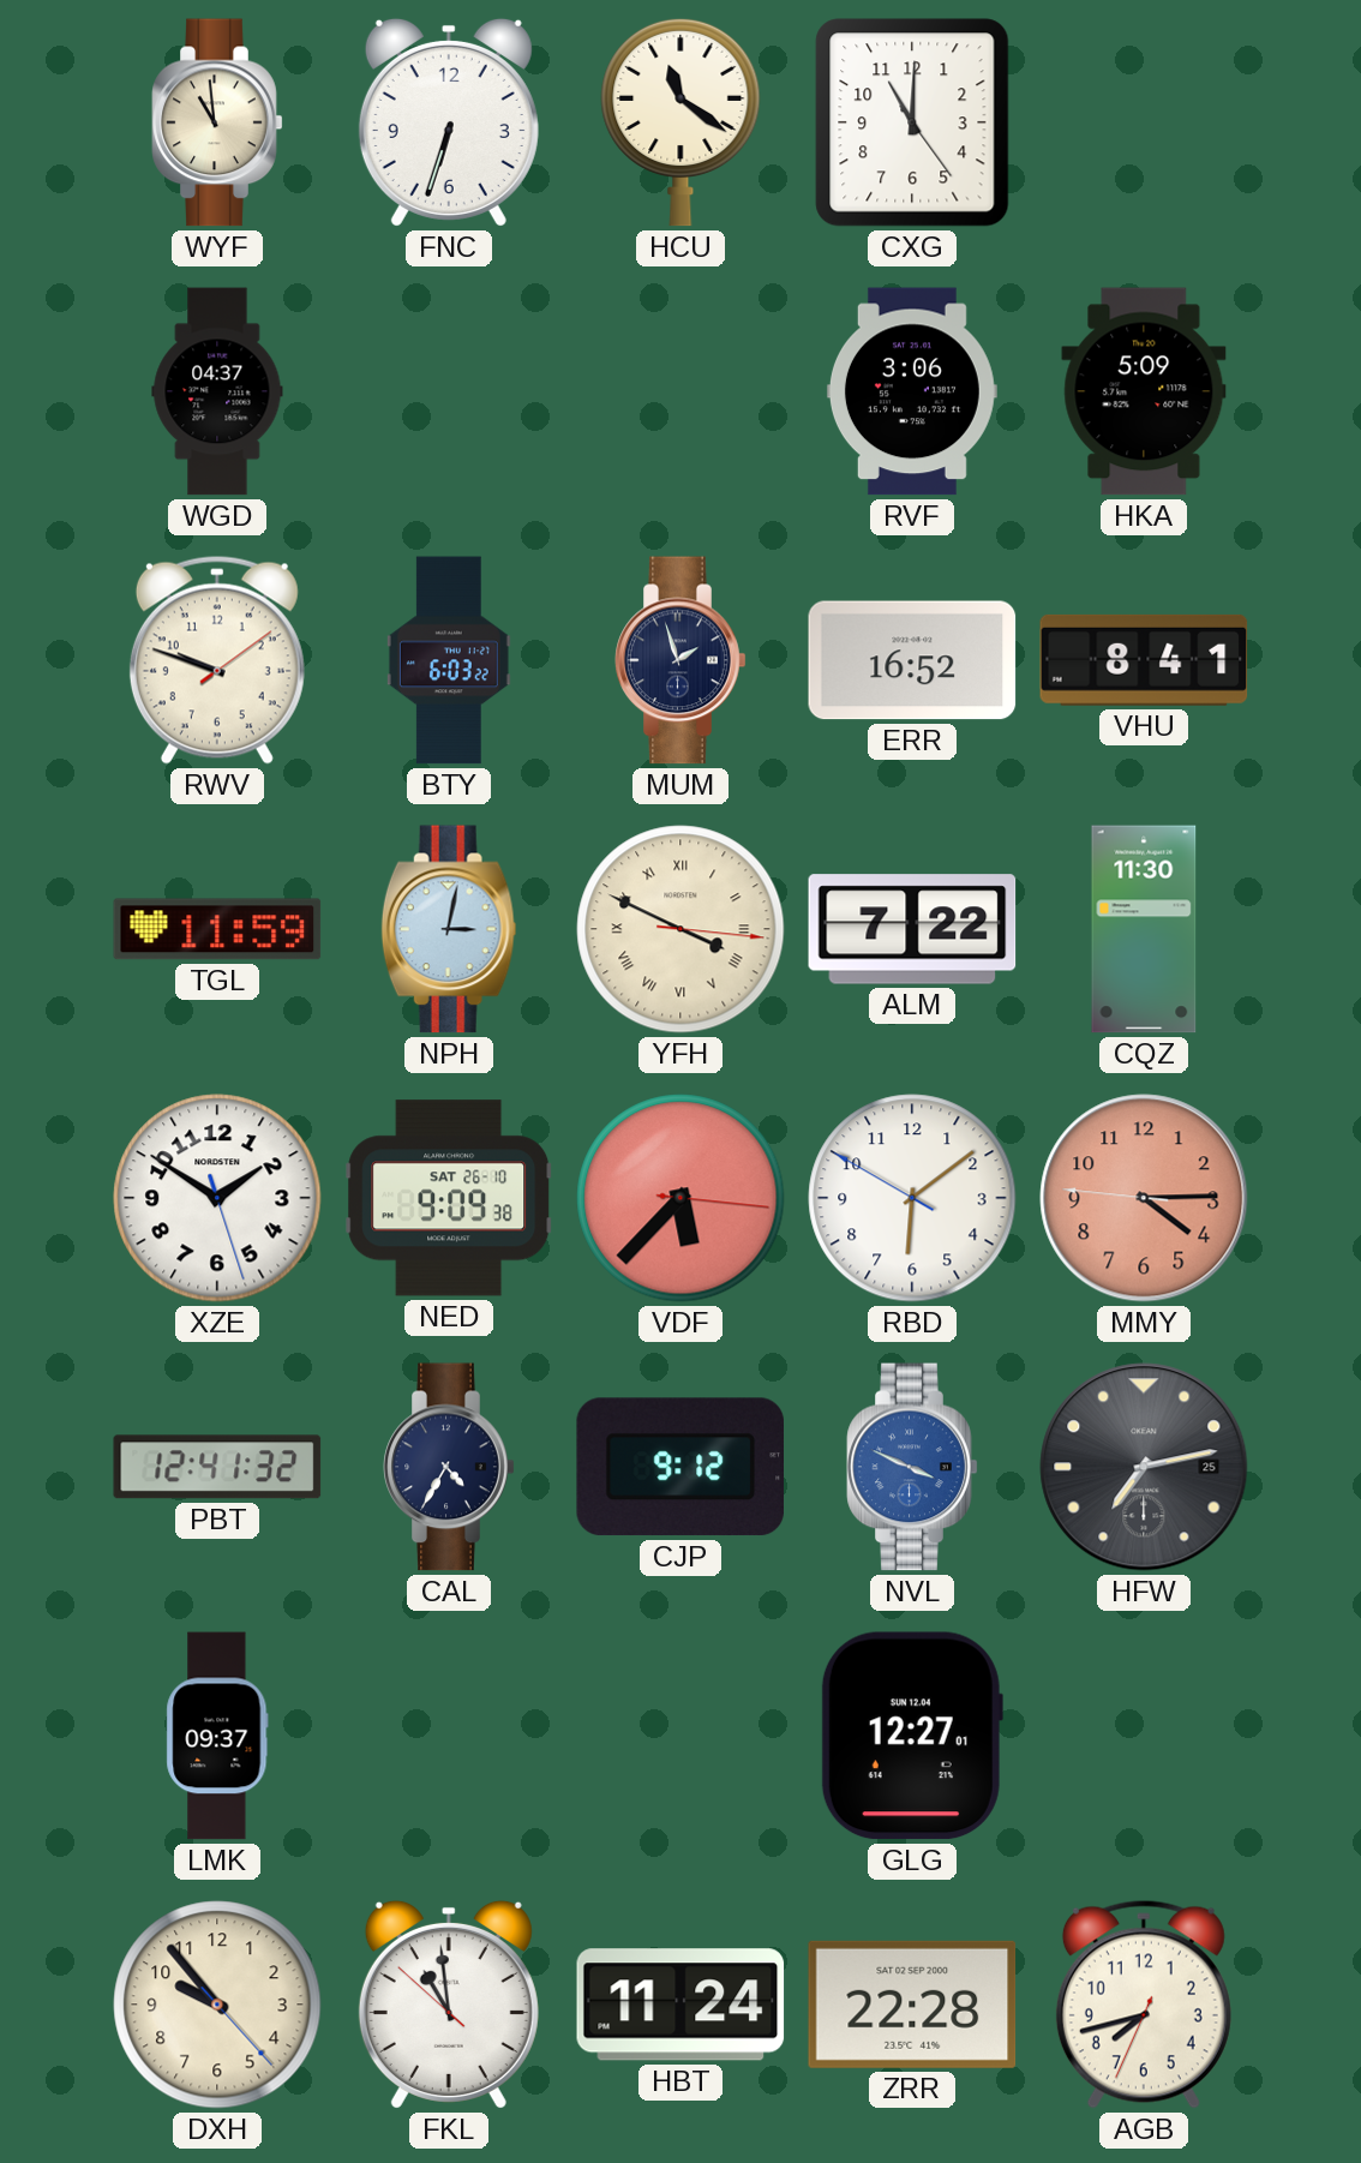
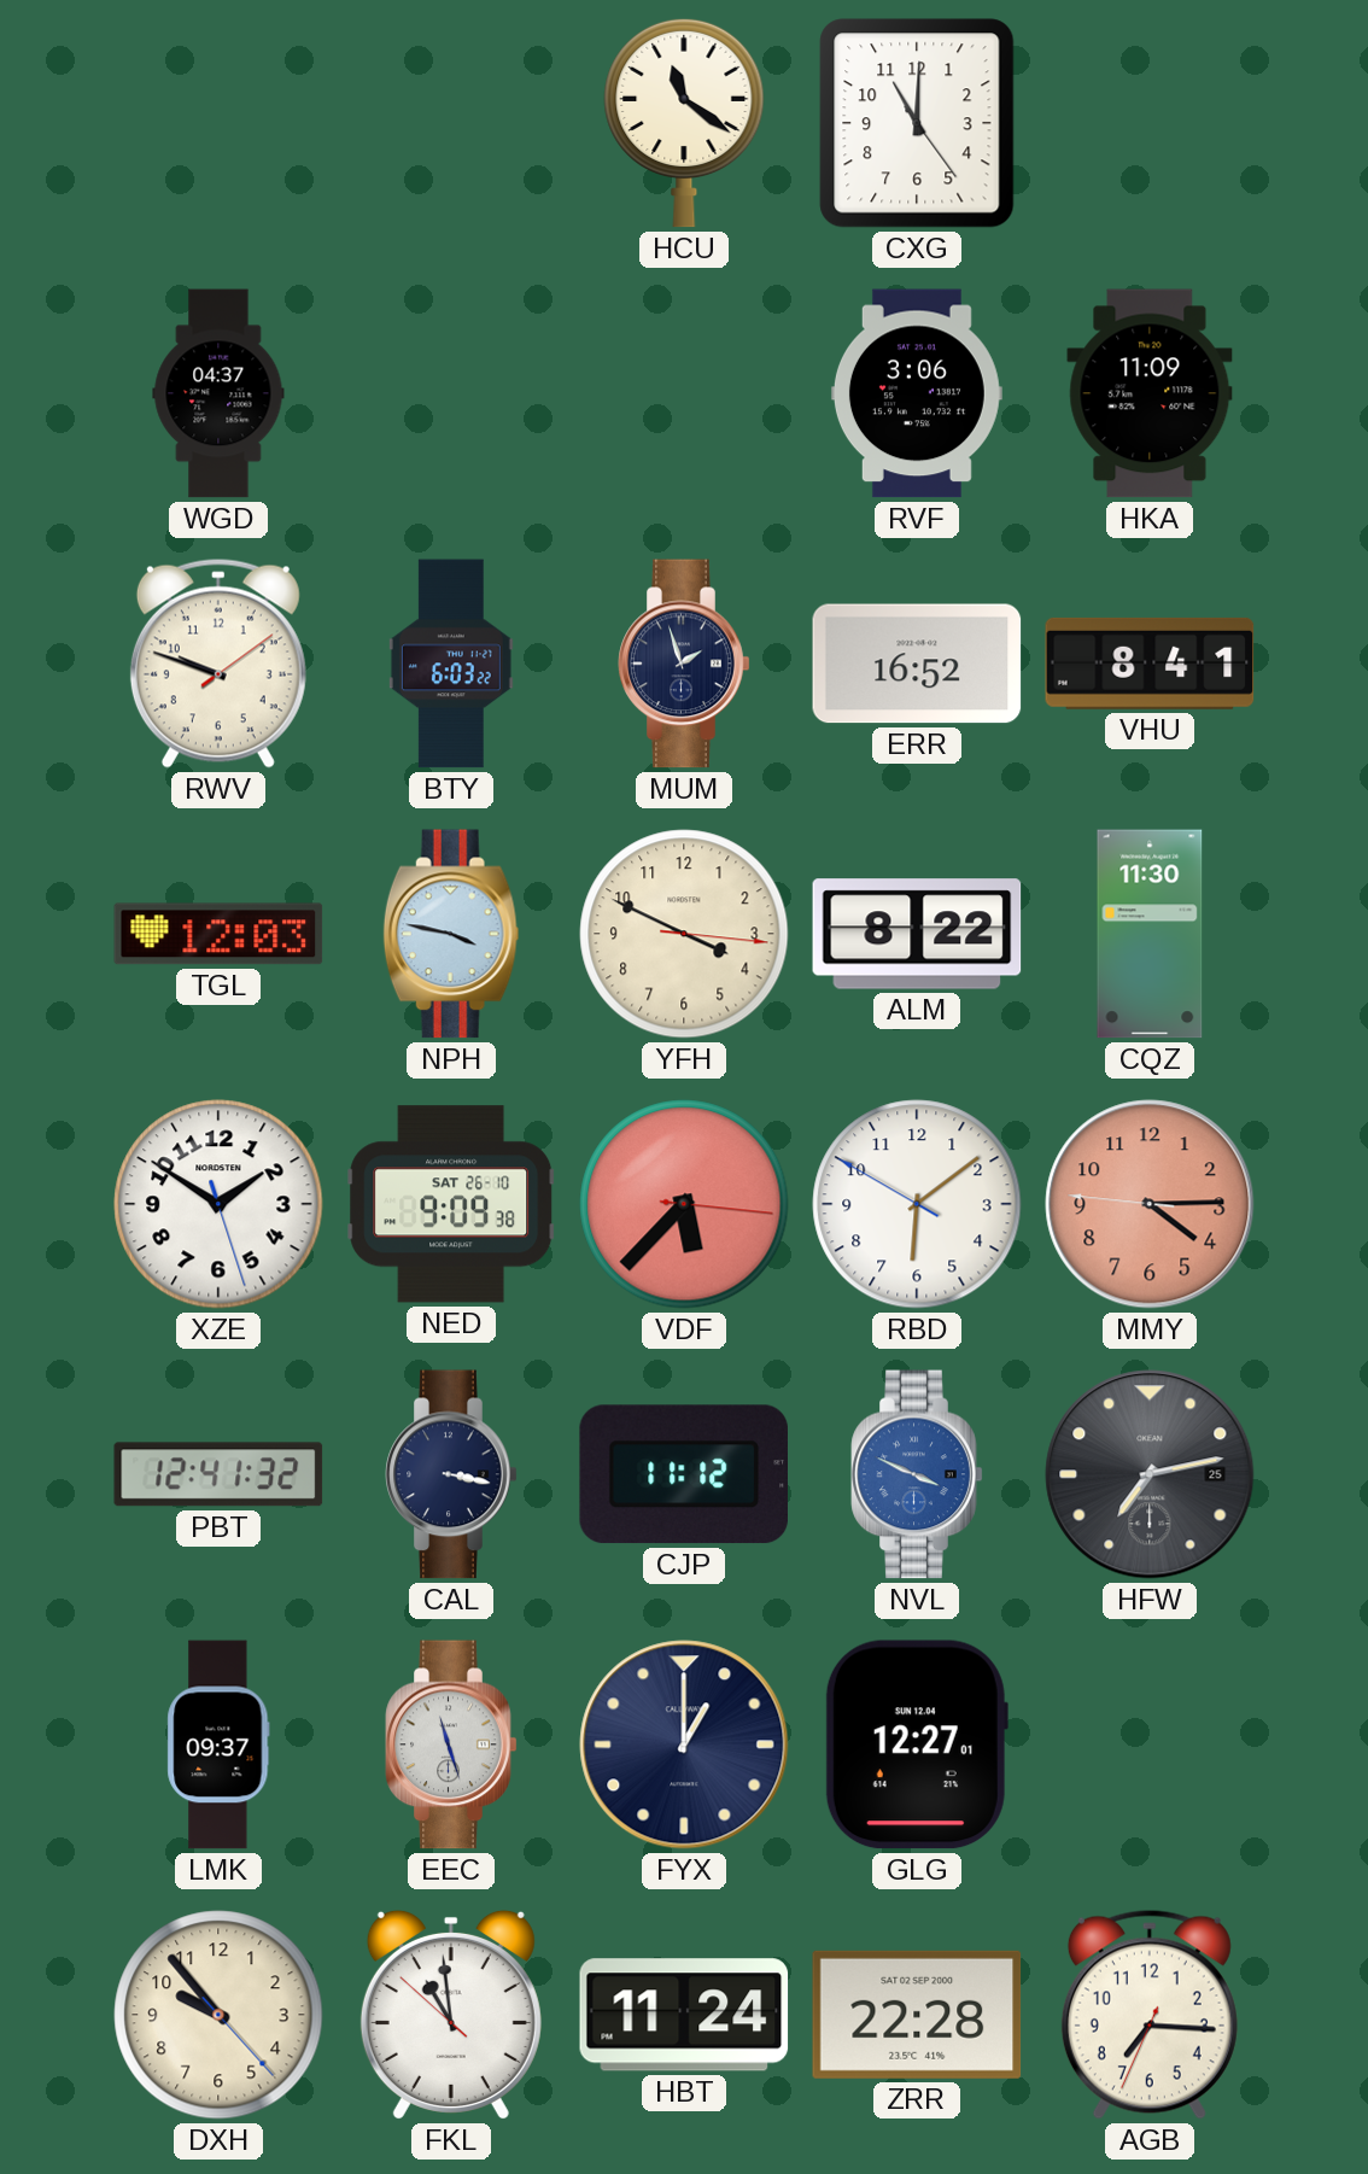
WYF: 10:59 -> none (217, 122)
FNC: 6:33 -> none (449, 122)
HKA: 5:09 -> 11:09 (1150, 393)
TGL: 11:59 -> 12:03 (218, 934)
NPH: 3:02 -> 3:47 (451, 934)
YFH numerals: Roman -> Arabic (684, 934)
ALM: 7:22 -> 8:22 (917, 934)
CAL: 4:35 -> 3:17 (451, 1474)
CJP: 9:12 -> 11:12 (683, 1474)
EEC: none -> 11:27 (451, 1745)
FYX: none -> 1:00 (684, 1745)
AGB: 7:42 -> 7:15 (1150, 2015)
